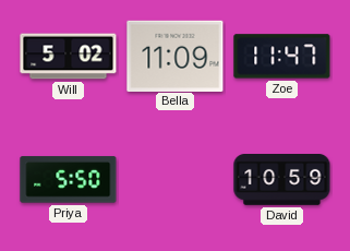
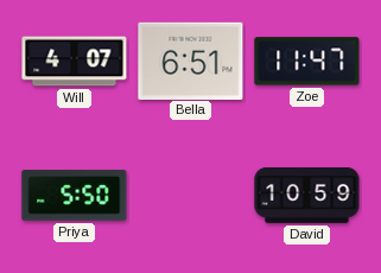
Will: 5:02 -> 4:07 (75, 62)
Bella: 11:09 -> 6:51 (191, 61)
